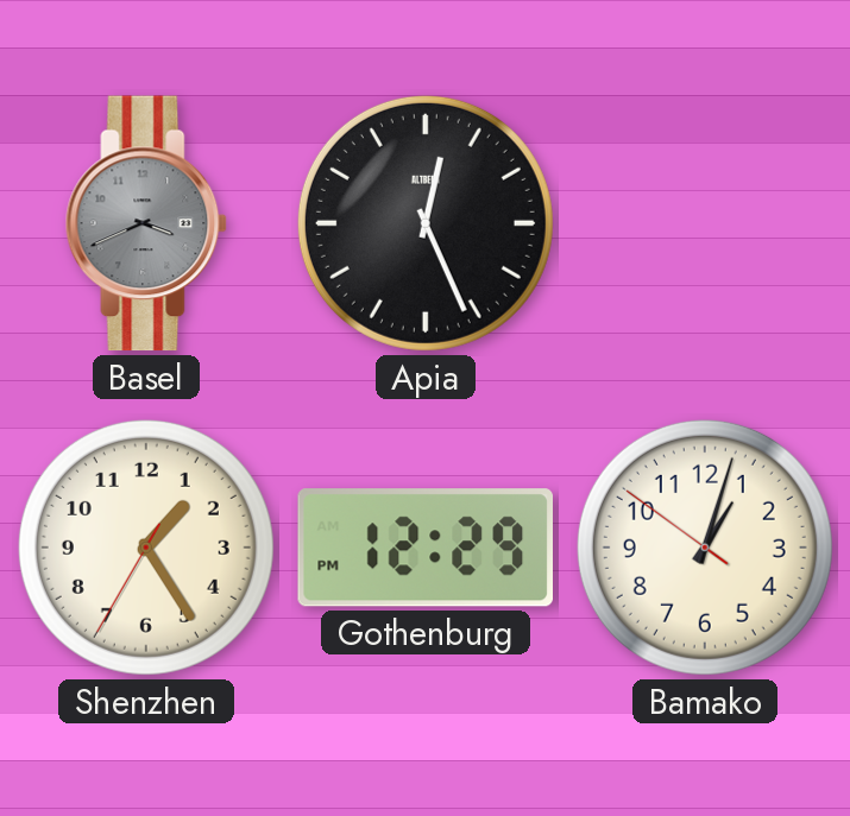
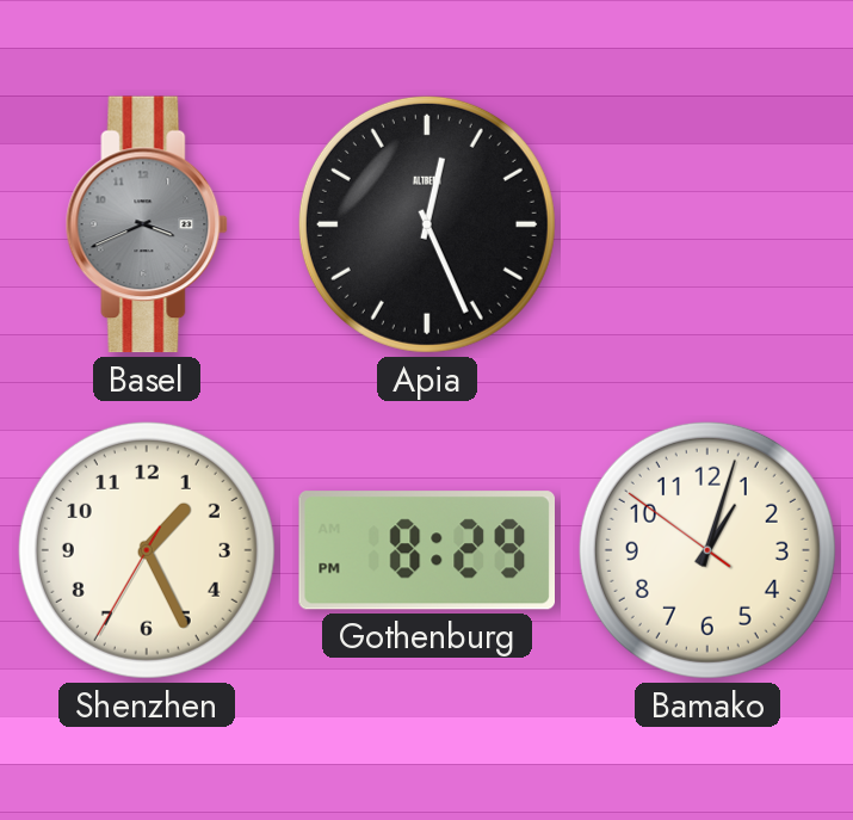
Shenzhen: 1:24 -> 1:25 (147, 550)
Gothenburg: 12:29 -> 8:29 (426, 550)
